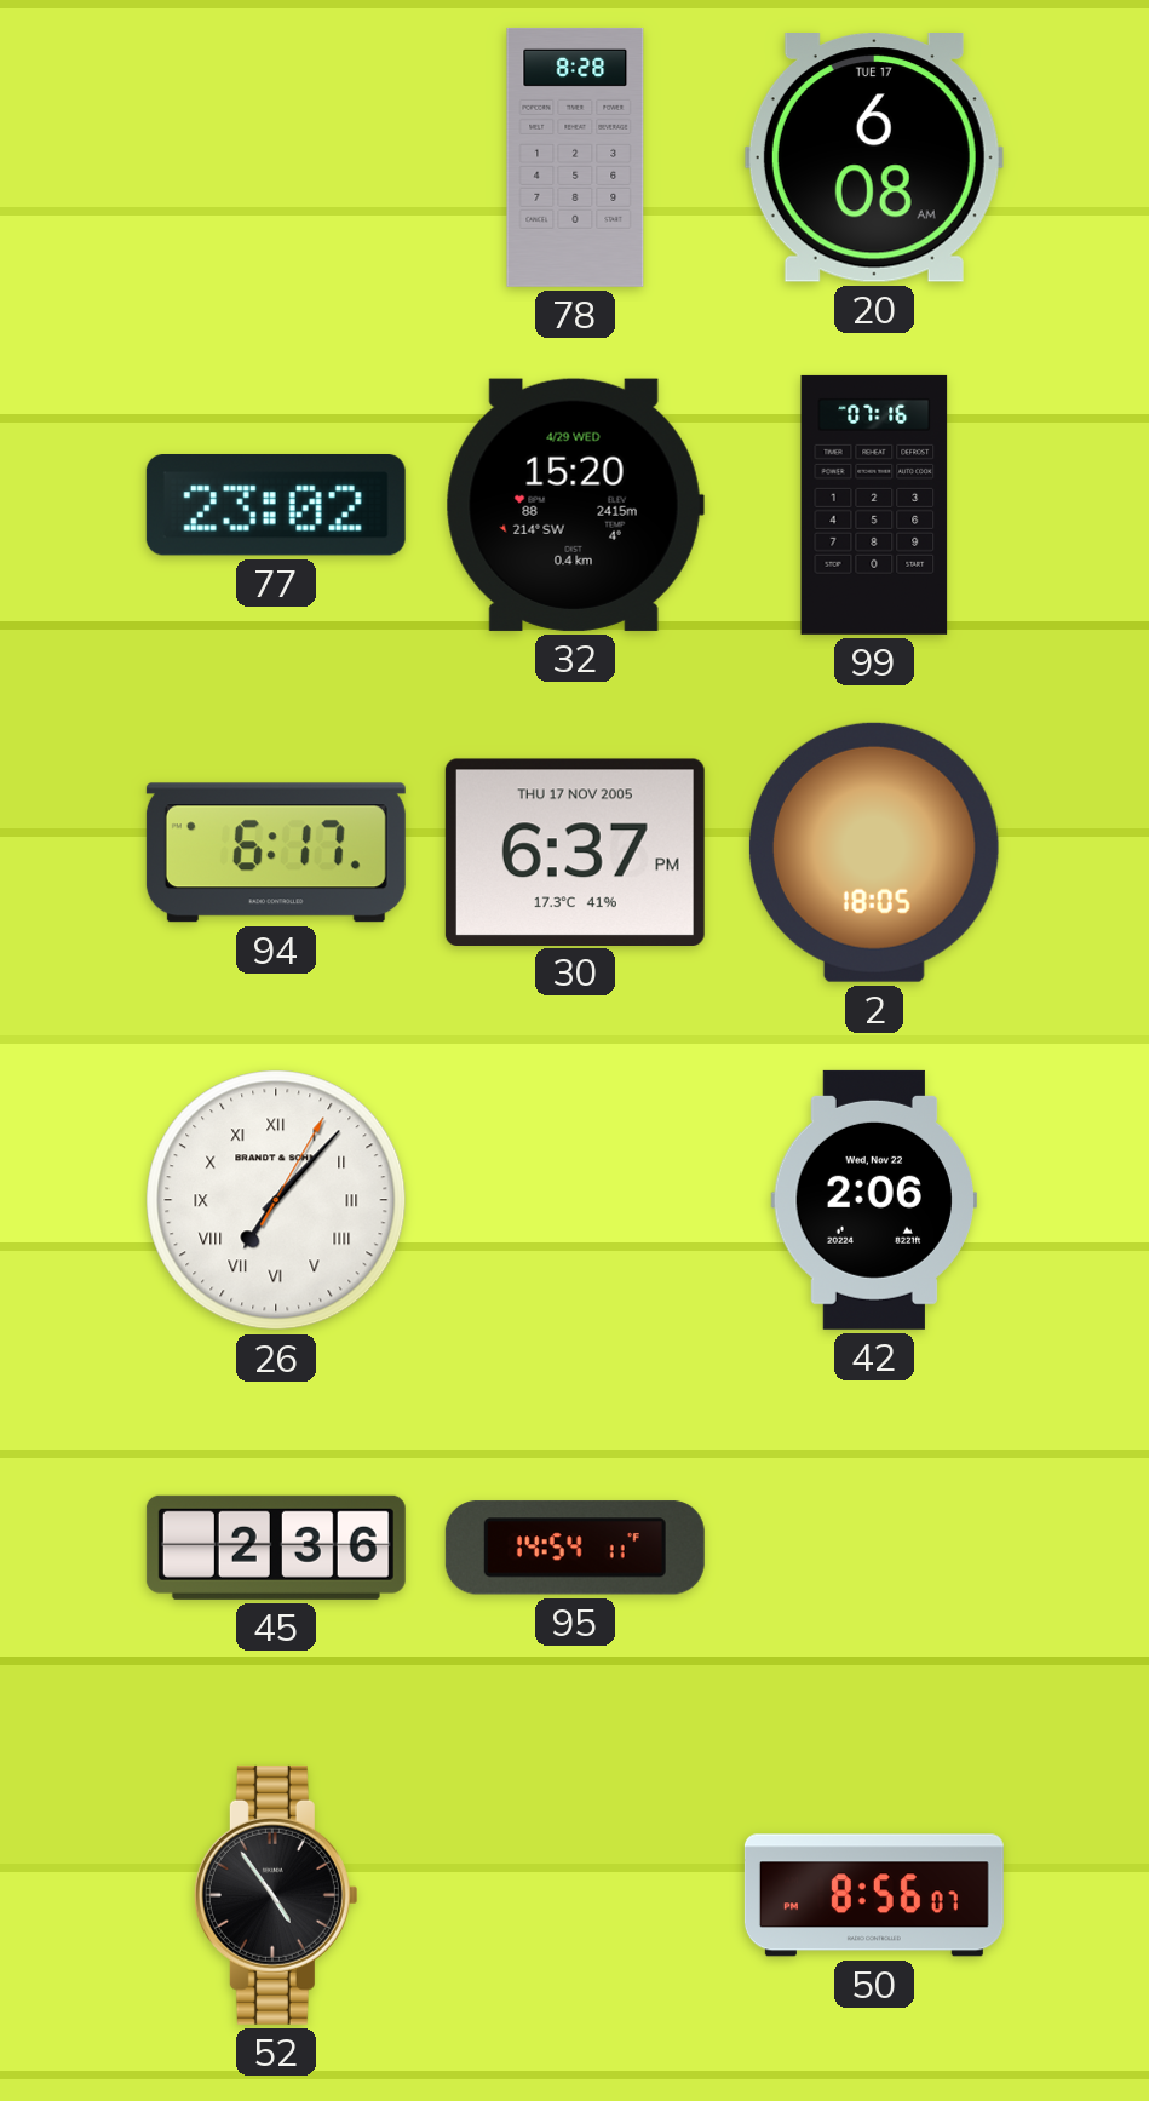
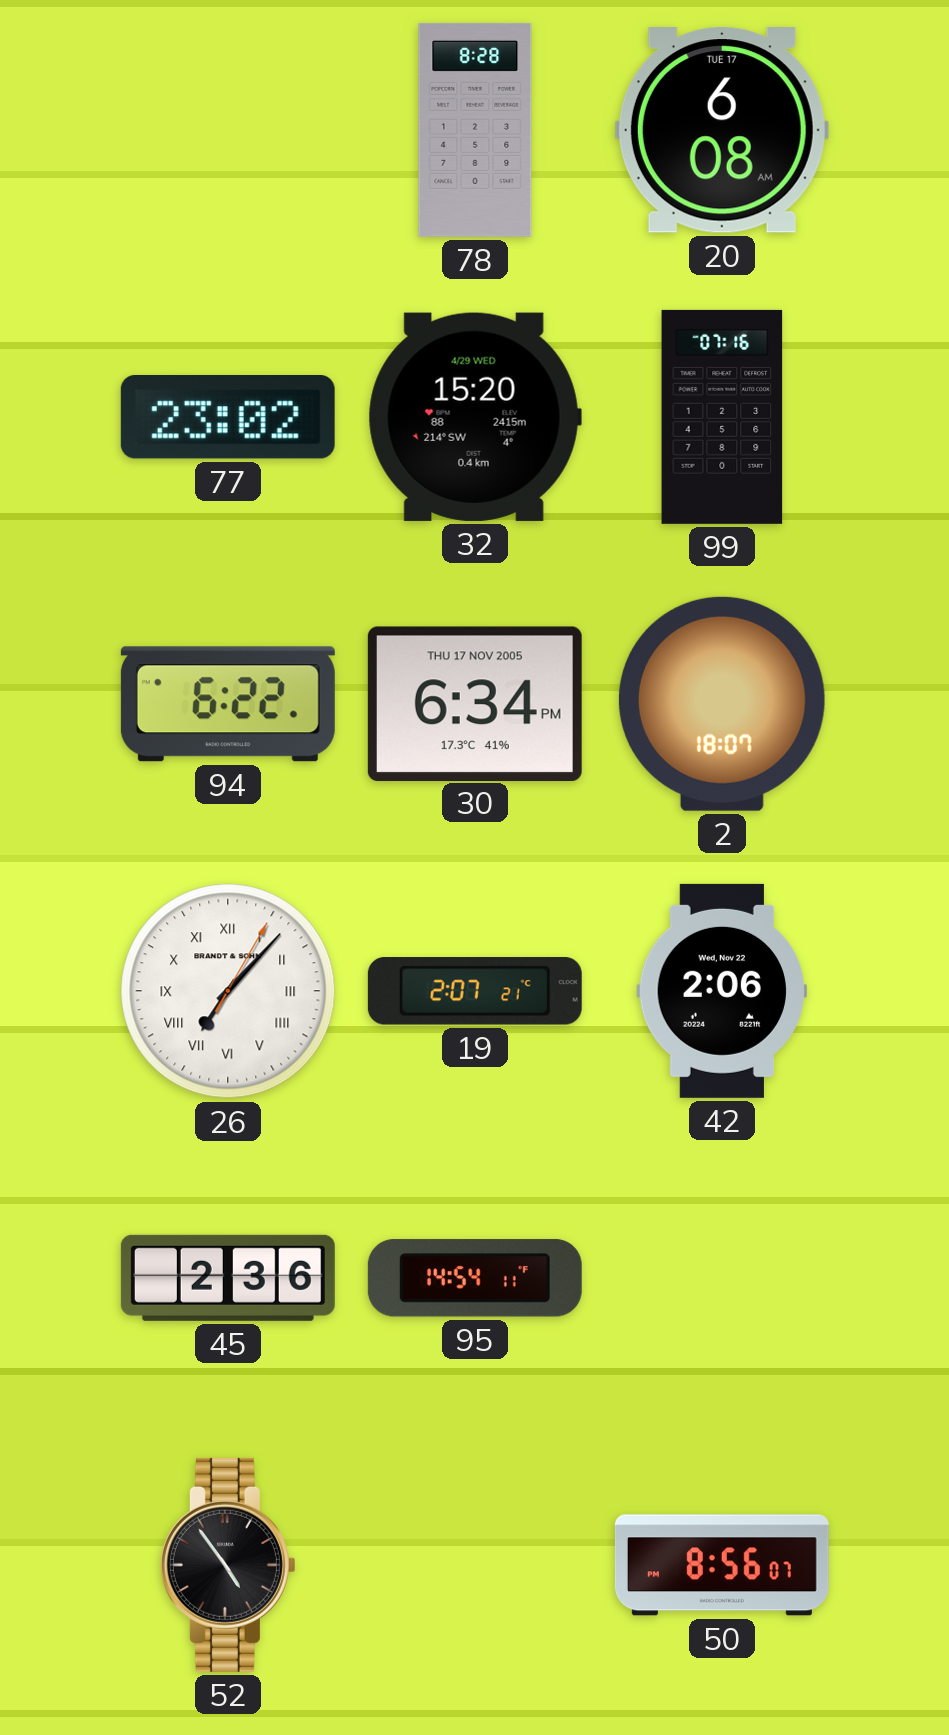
94: 6:17 -> 6:22 (228, 704)
30: 6:37 -> 6:34 (475, 703)
2: 18:05 -> 18:07 (722, 704)
19: none -> 2:07 (475, 991)
